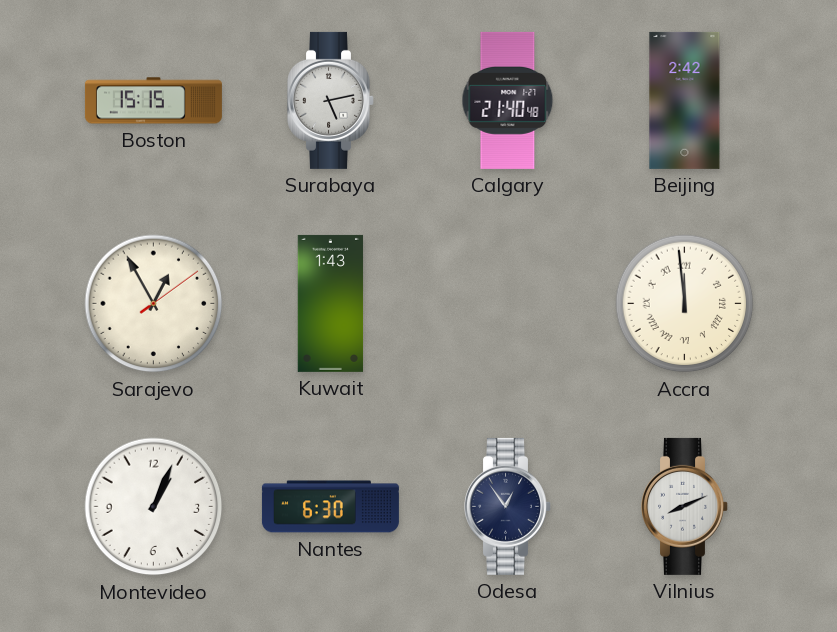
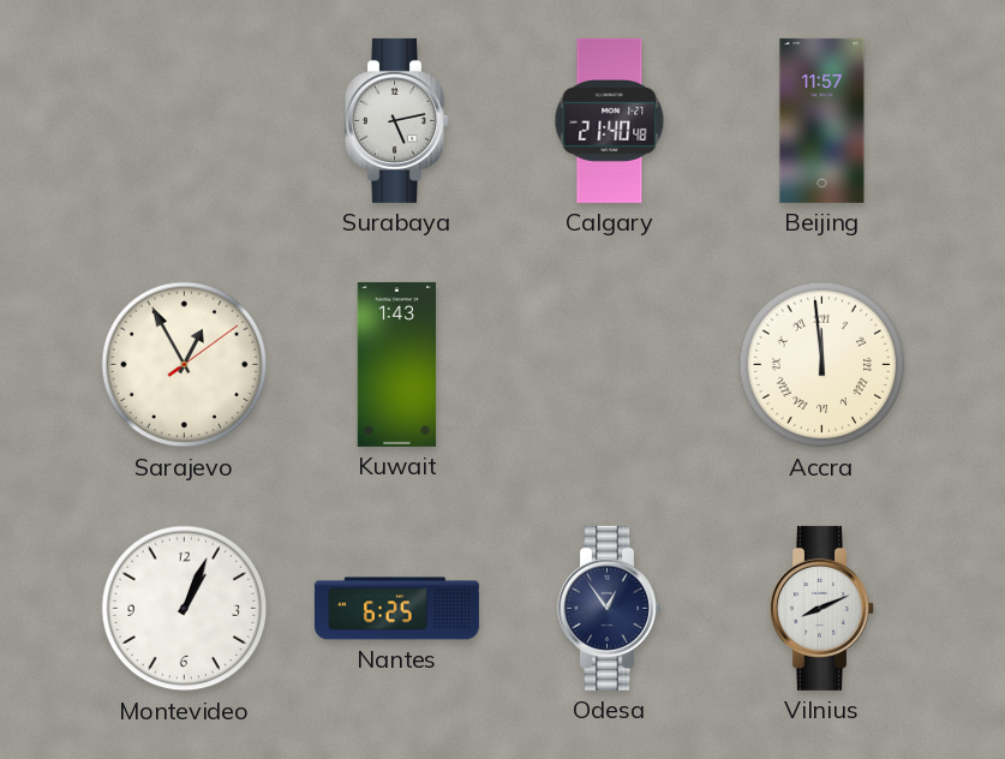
Boston: 15:15 -> none (153, 101)
Beijing: 2:42 -> 11:57 (822, 120)
Nantes: 6:30 -> 6:25 (396, 609)
